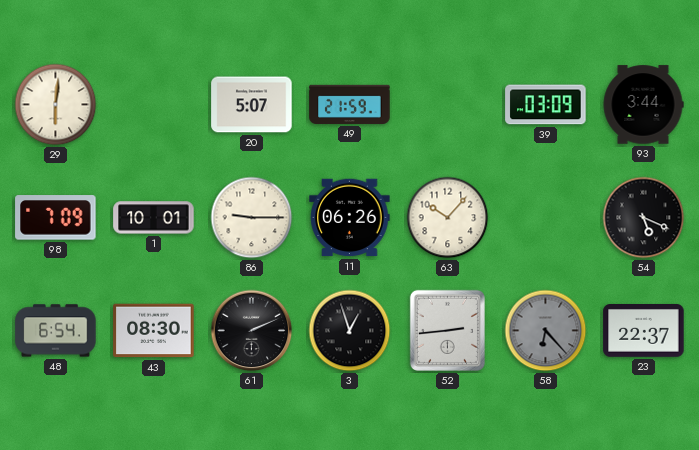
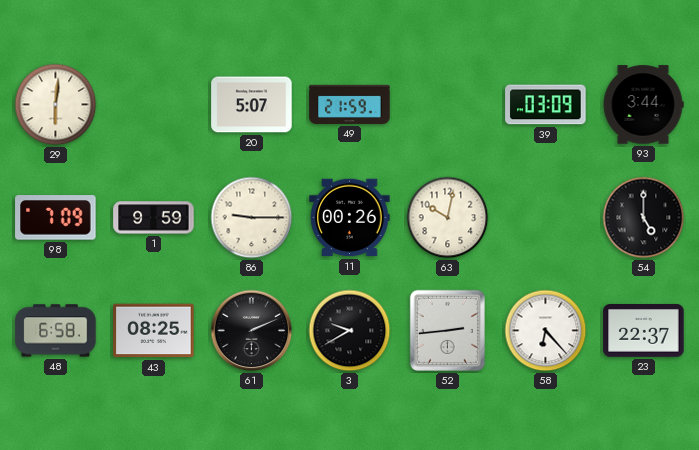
1: 10:01 -> 9:59 (154, 218)
11: 06:26 -> 00:26 (350, 218)
63: 10:07 -> 10:02 (448, 218)
54: 5:19 -> 5:00 (644, 218)
48: 6:54 -> 6:58 (56, 331)
43: 08:30 -> 08:25 (154, 331)
3: 12:57 -> 9:40 (350, 331)
58 dial: grey -> white (546, 331)
